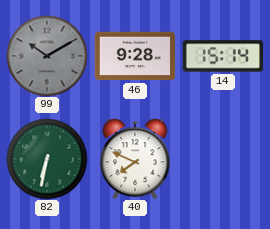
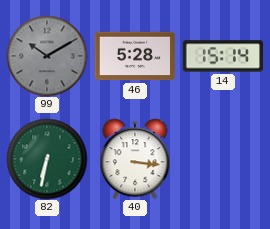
46: 9:28 -> 5:28 (135, 56)
40: 7:49 -> 3:16 (135, 159)
